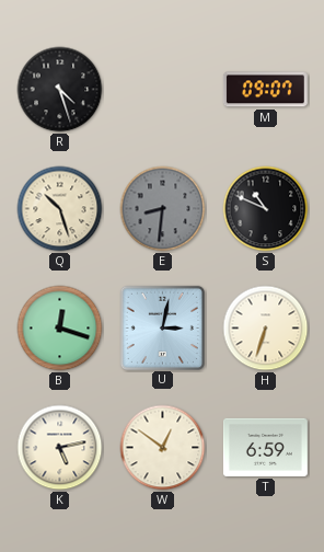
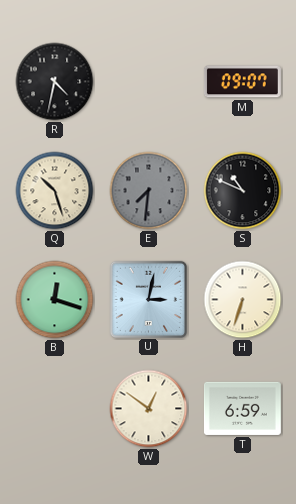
R: 4:27 -> 4:32 (55, 82)
E: 8:31 -> 7:31 (149, 191)
K: 5:13 -> none (60, 448)
